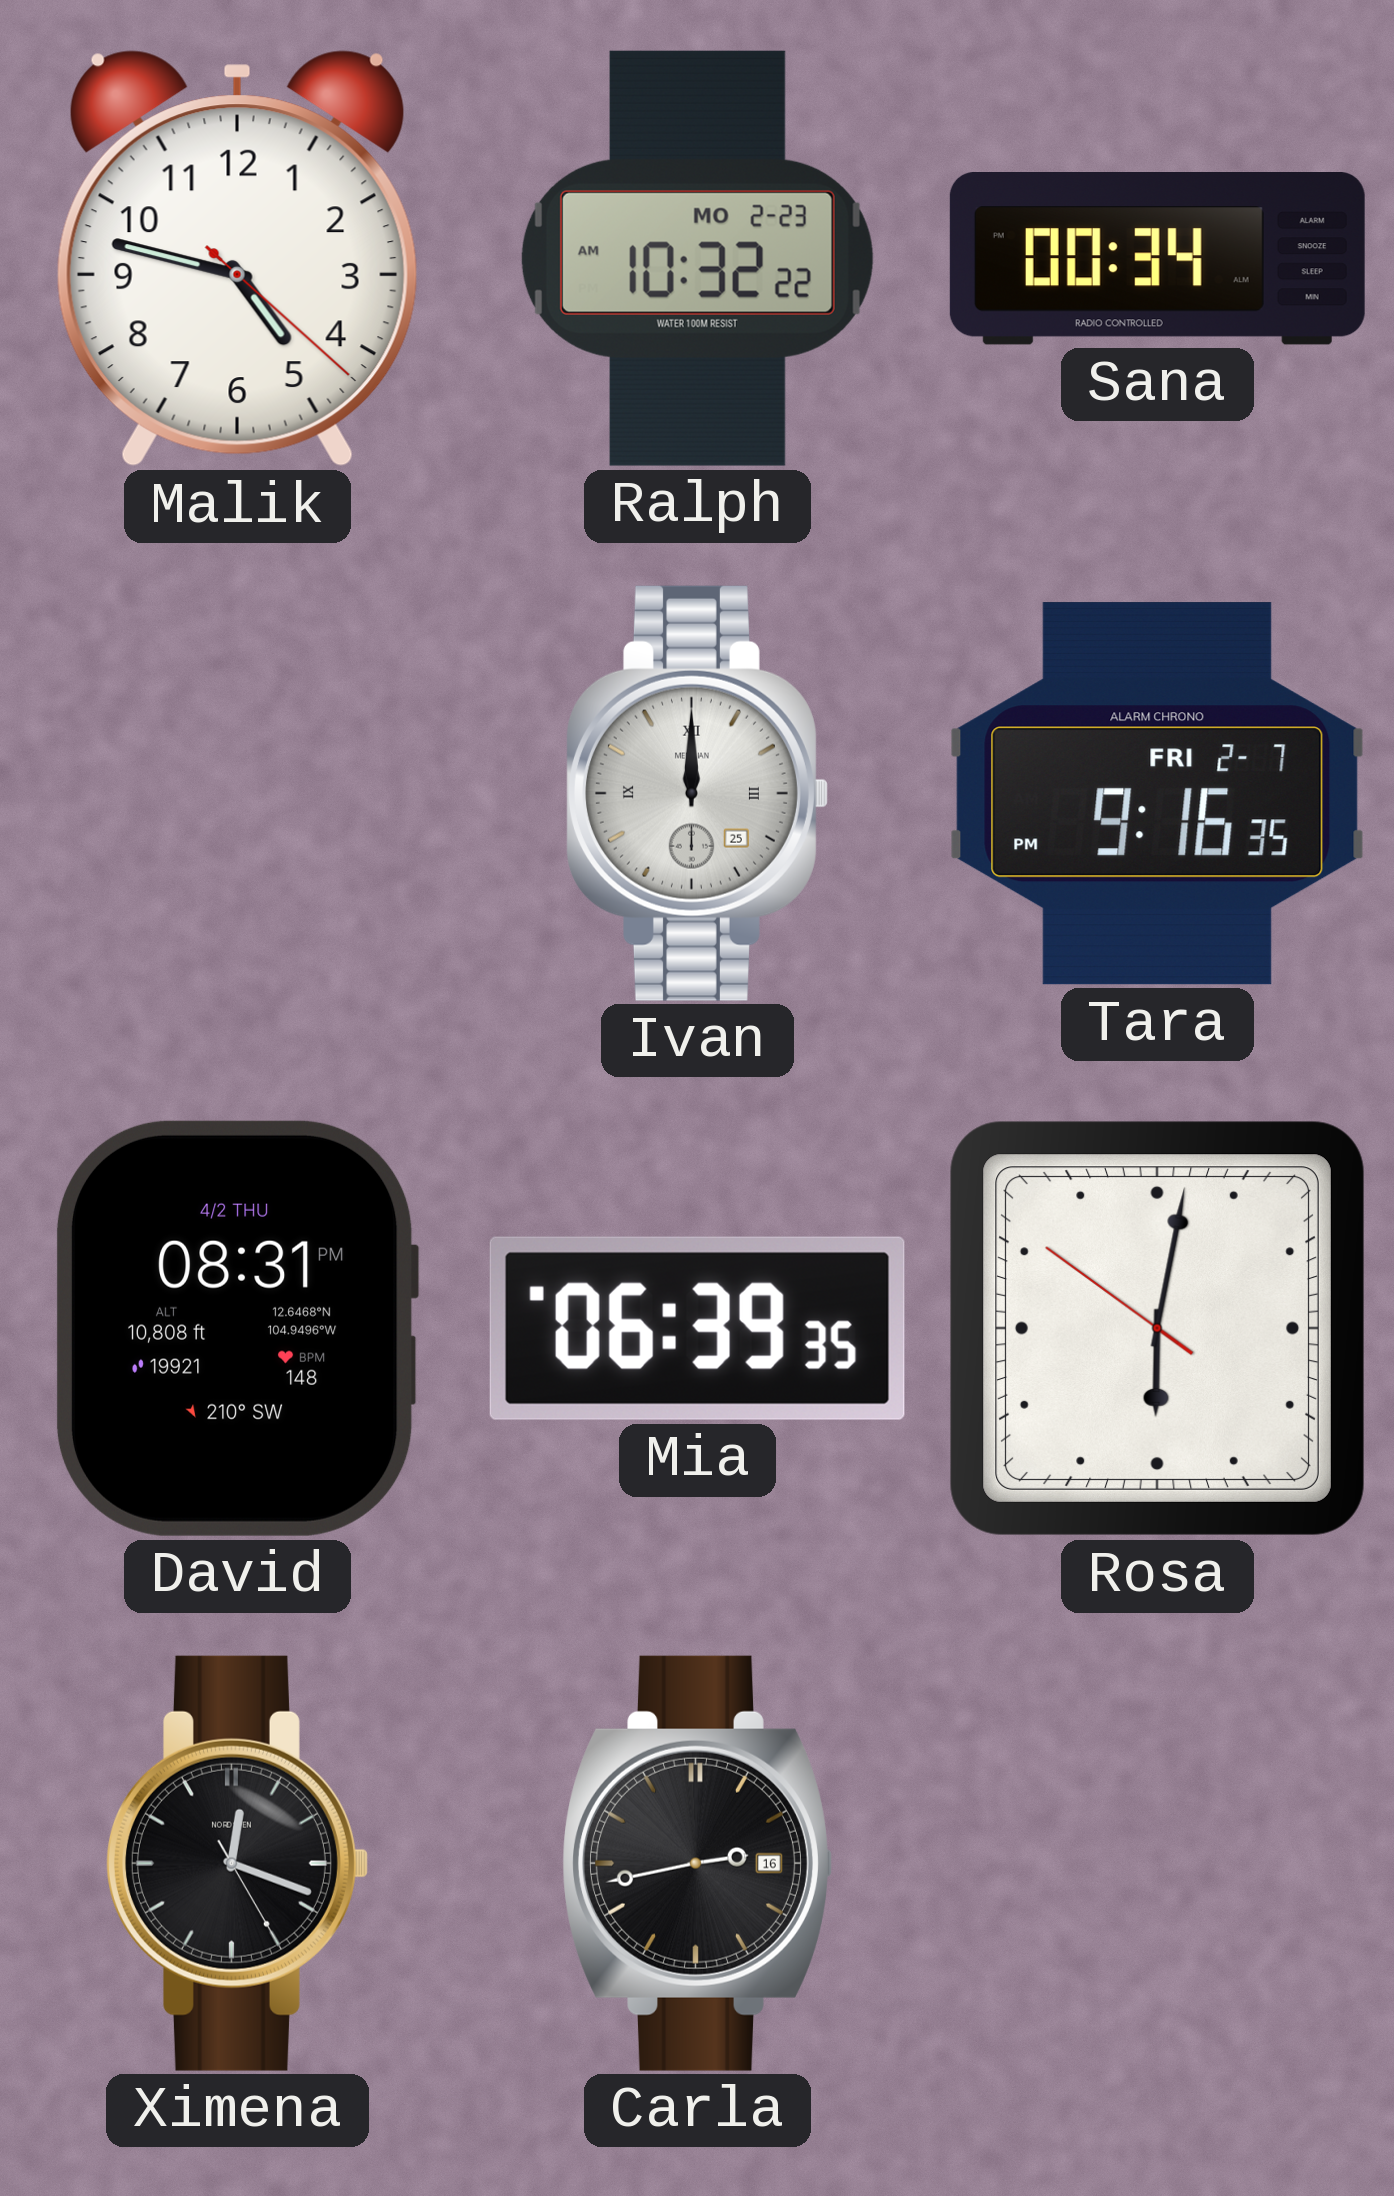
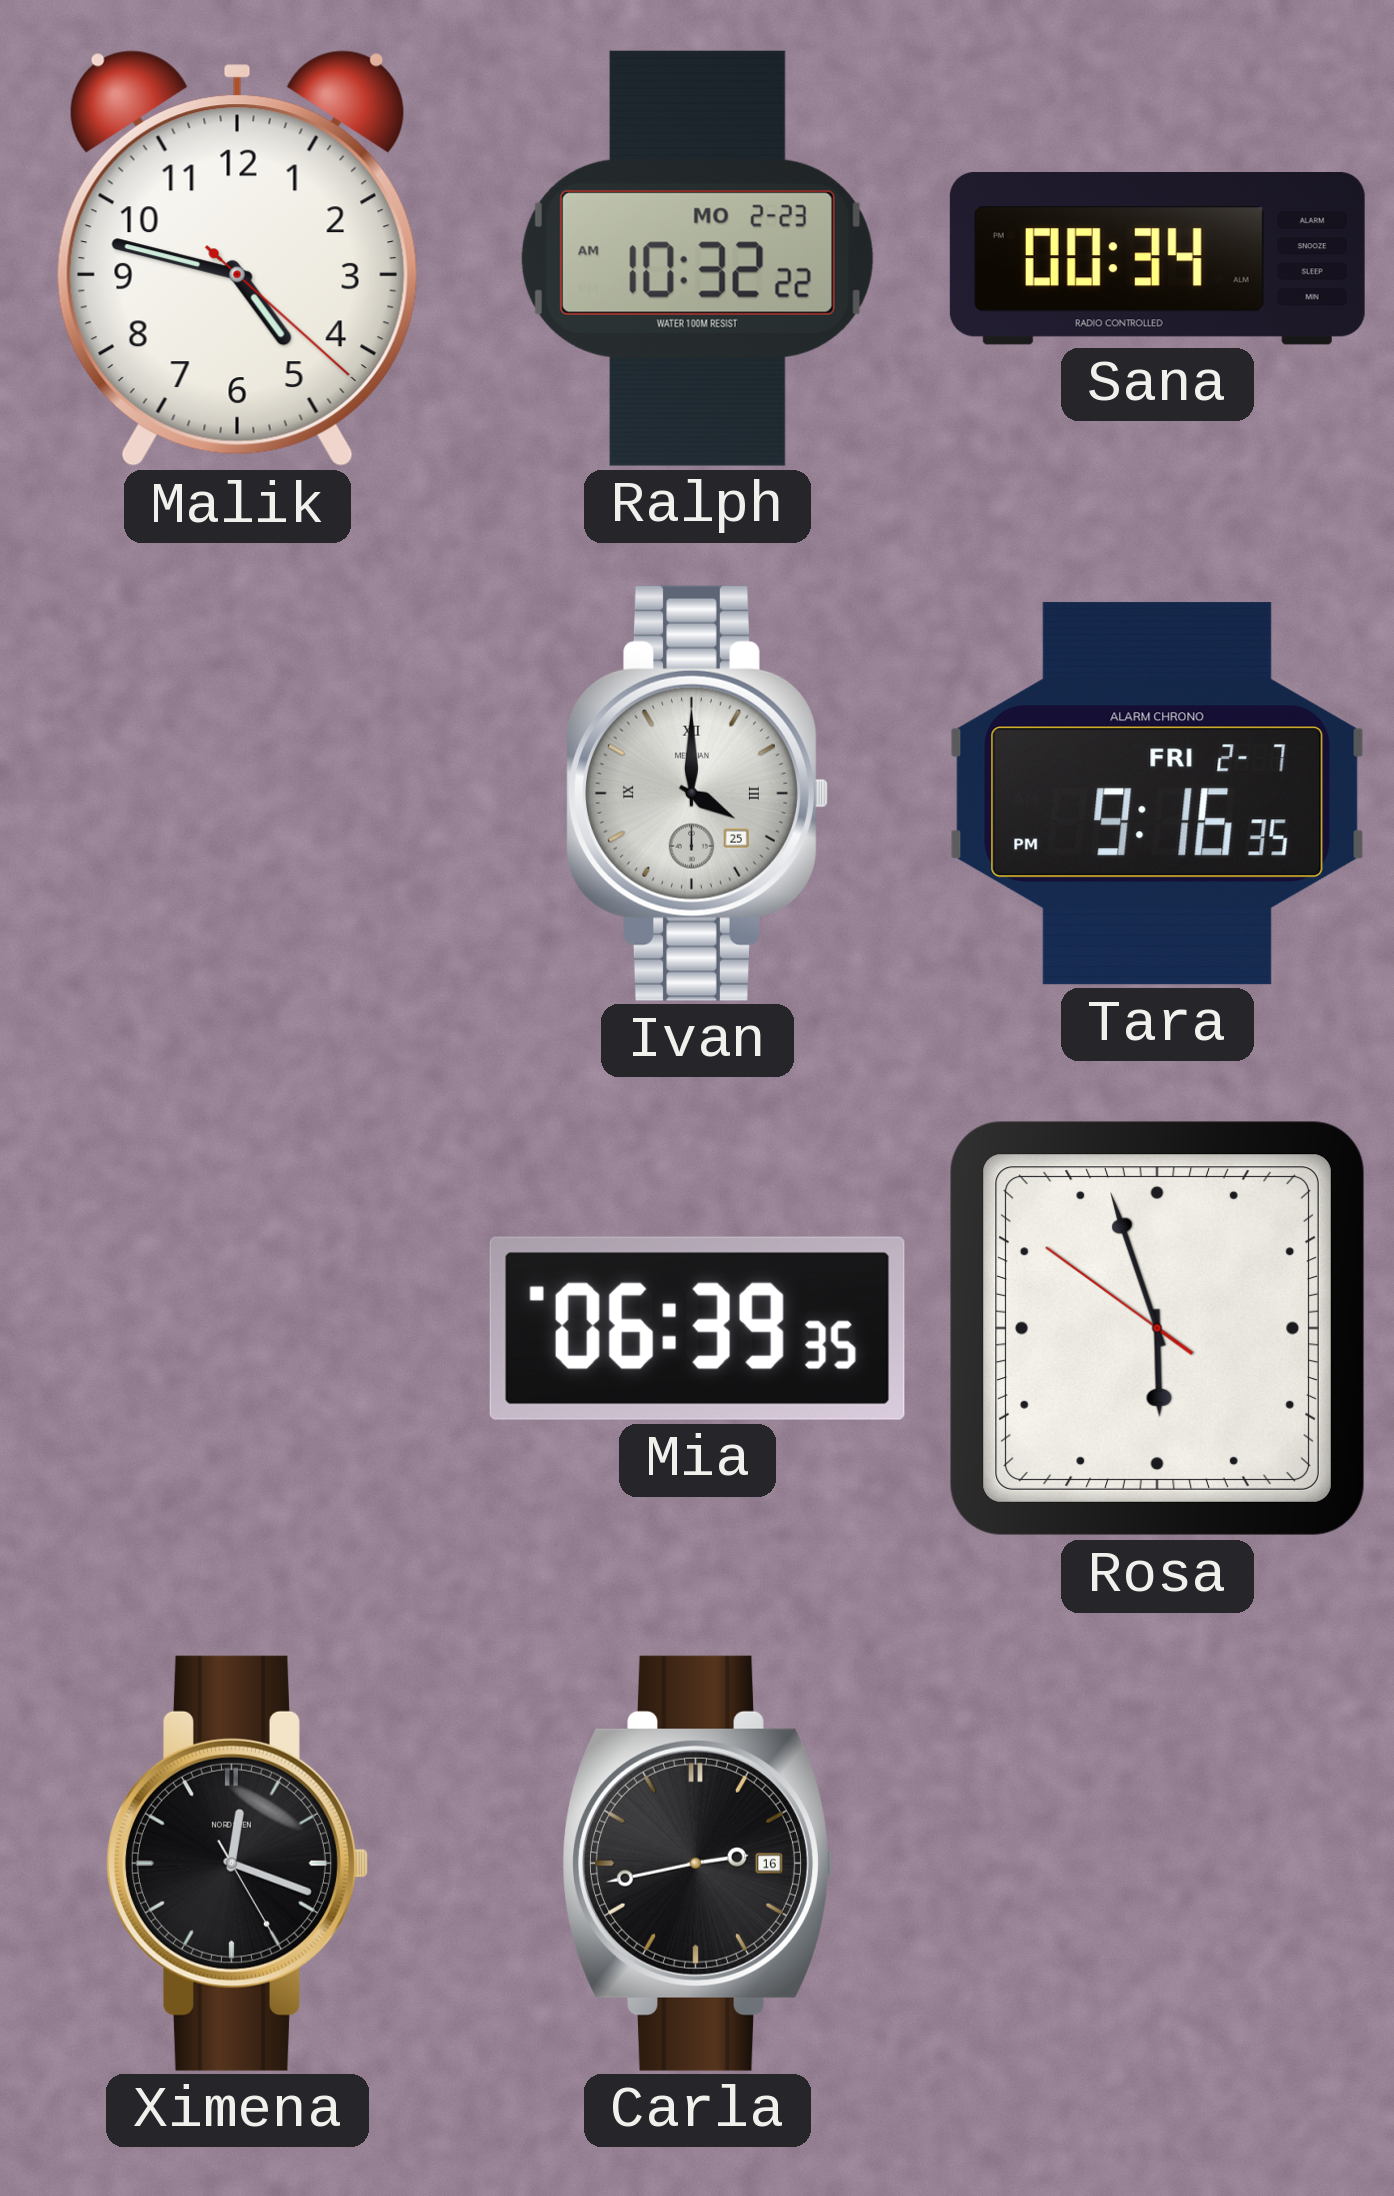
Ivan: 12:00 -> 4:00 (697, 793)
David: 08:31 -> none (237, 1328)
Rosa: 6:01 -> 5:56 (1157, 1328)
